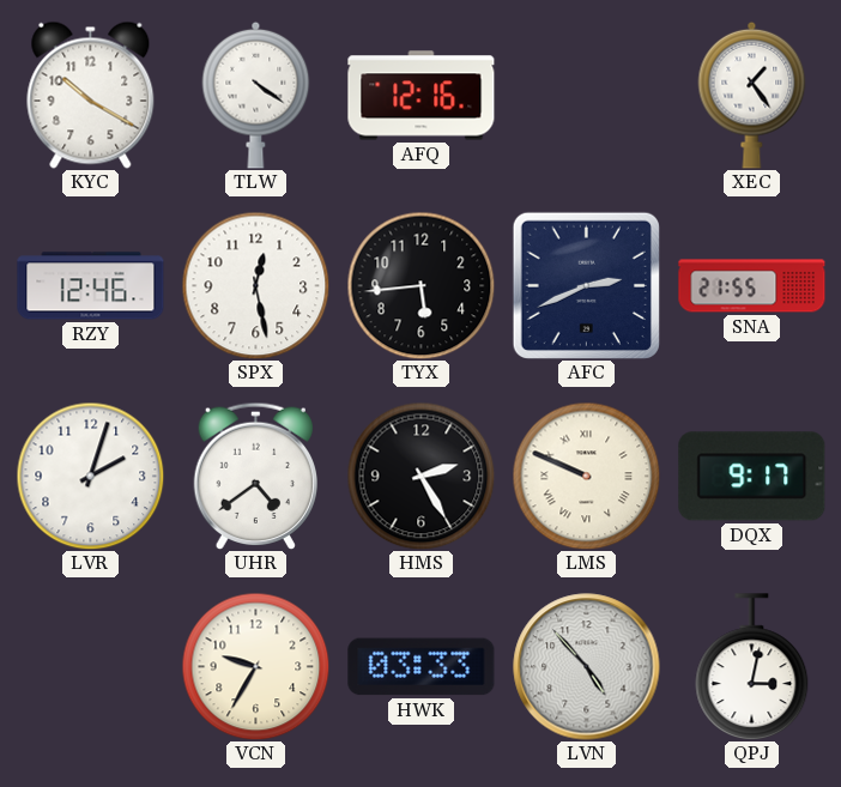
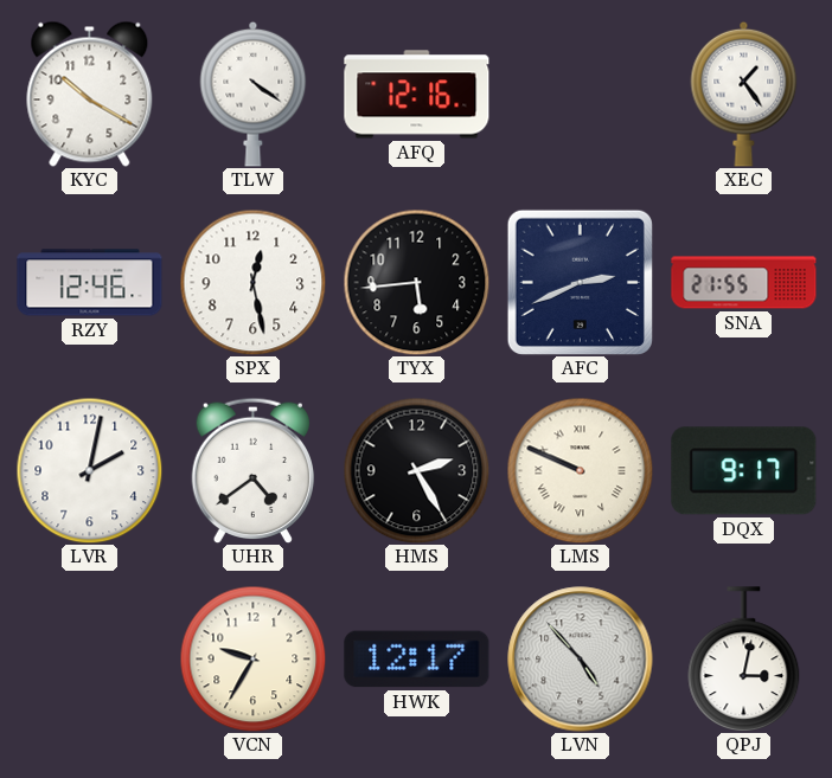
LVR: 2:03 -> 2:02 (89, 470)
HWK: 03:33 -> 12:17 (417, 660)
